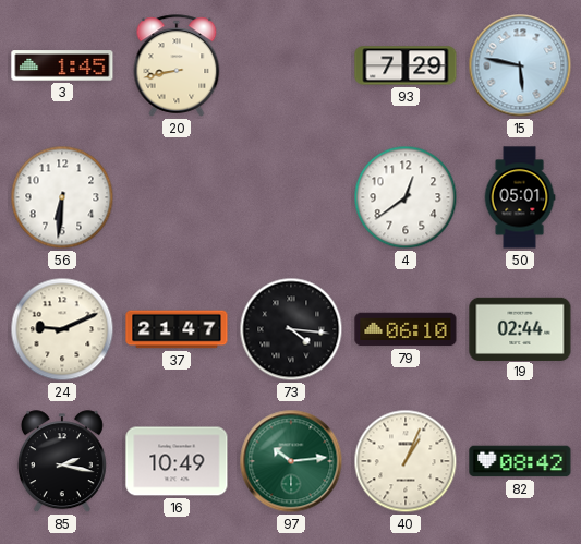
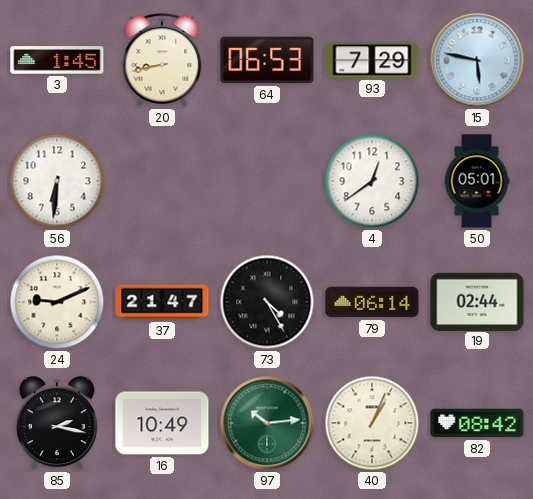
64: none -> 06:53 (267, 60)
73: 4:16 -> 4:25 (267, 302)
79: 06:10 -> 06:14 (372, 302)
